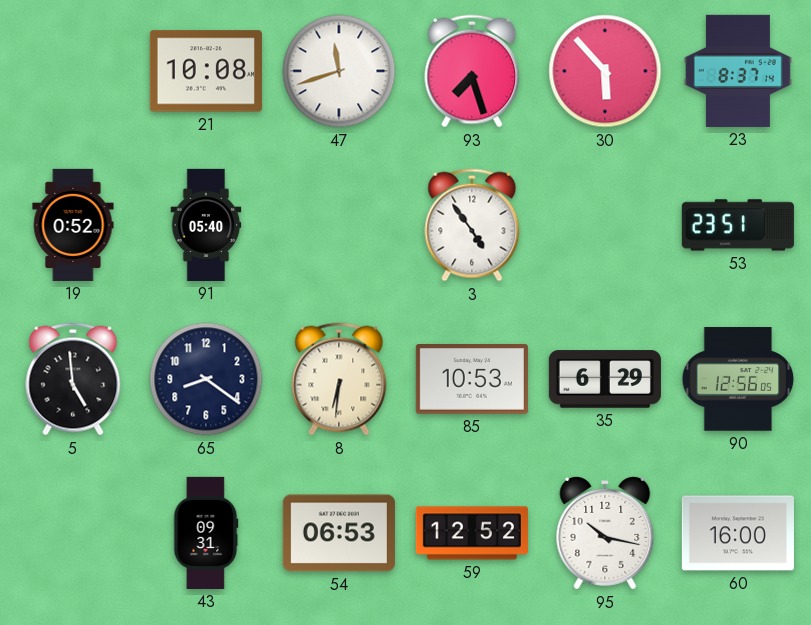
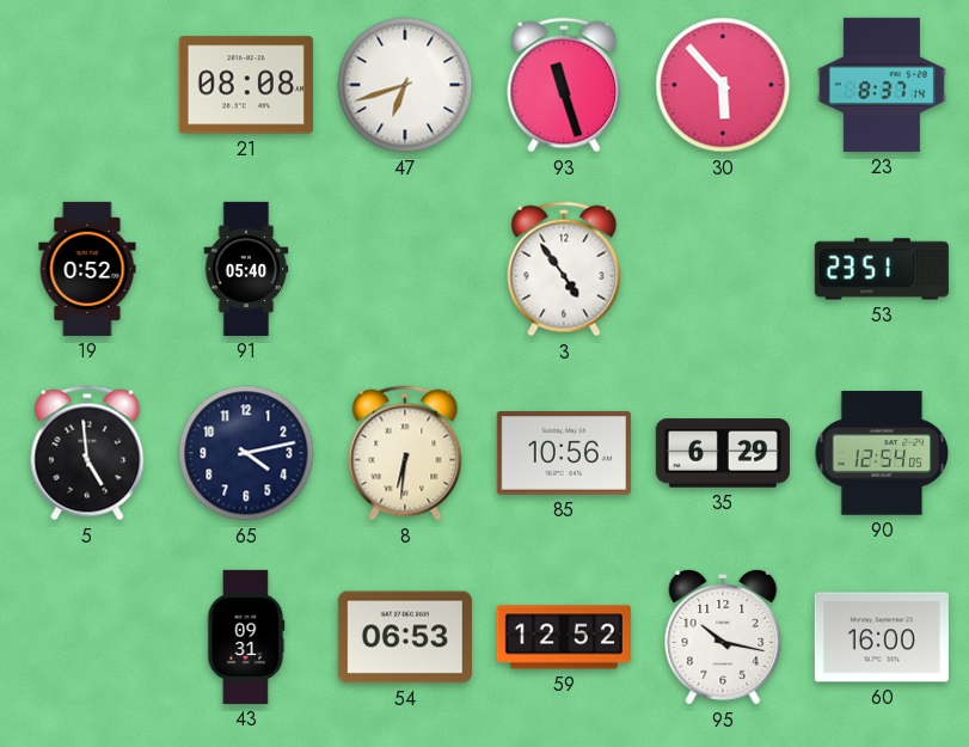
21: 10:08 -> 08:08 (246, 85)
47: 11:42 -> 6:42 (405, 85)
93: 7:27 -> 11:27 (564, 85)
65: 8:21 -> 4:13 (246, 453)
85: 10:53 -> 10:56 (564, 454)
90: 12:56 -> 12:54 (882, 453)
